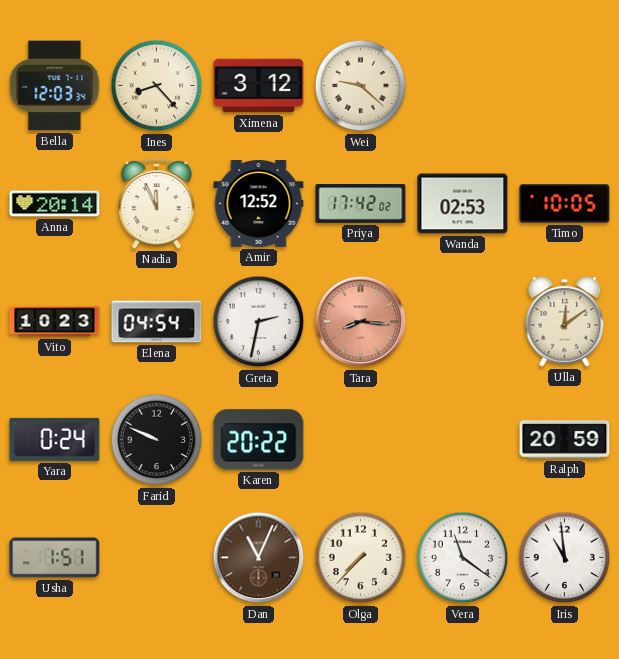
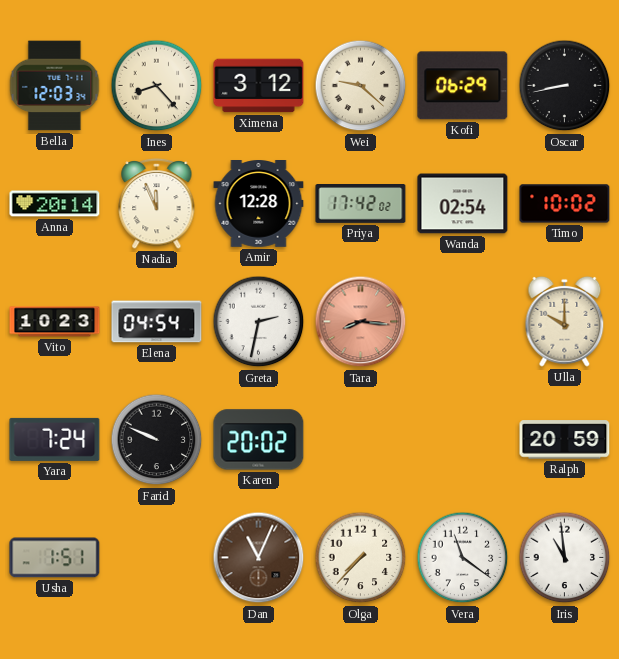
Kofi: none -> 06:29 (463, 86)
Oscar: none -> 8:43 (565, 86)
Amir: 12:52 -> 12:28 (259, 204)
Wanda: 02:53 -> 02:54 (463, 204)
Timo: 10:05 -> 10:02 (565, 204)
Ulla: 12:09 -> 10:00 (565, 321)
Yara: 0:24 -> 7:24 (55, 439)
Karen: 20:22 -> 20:02 (259, 440)
